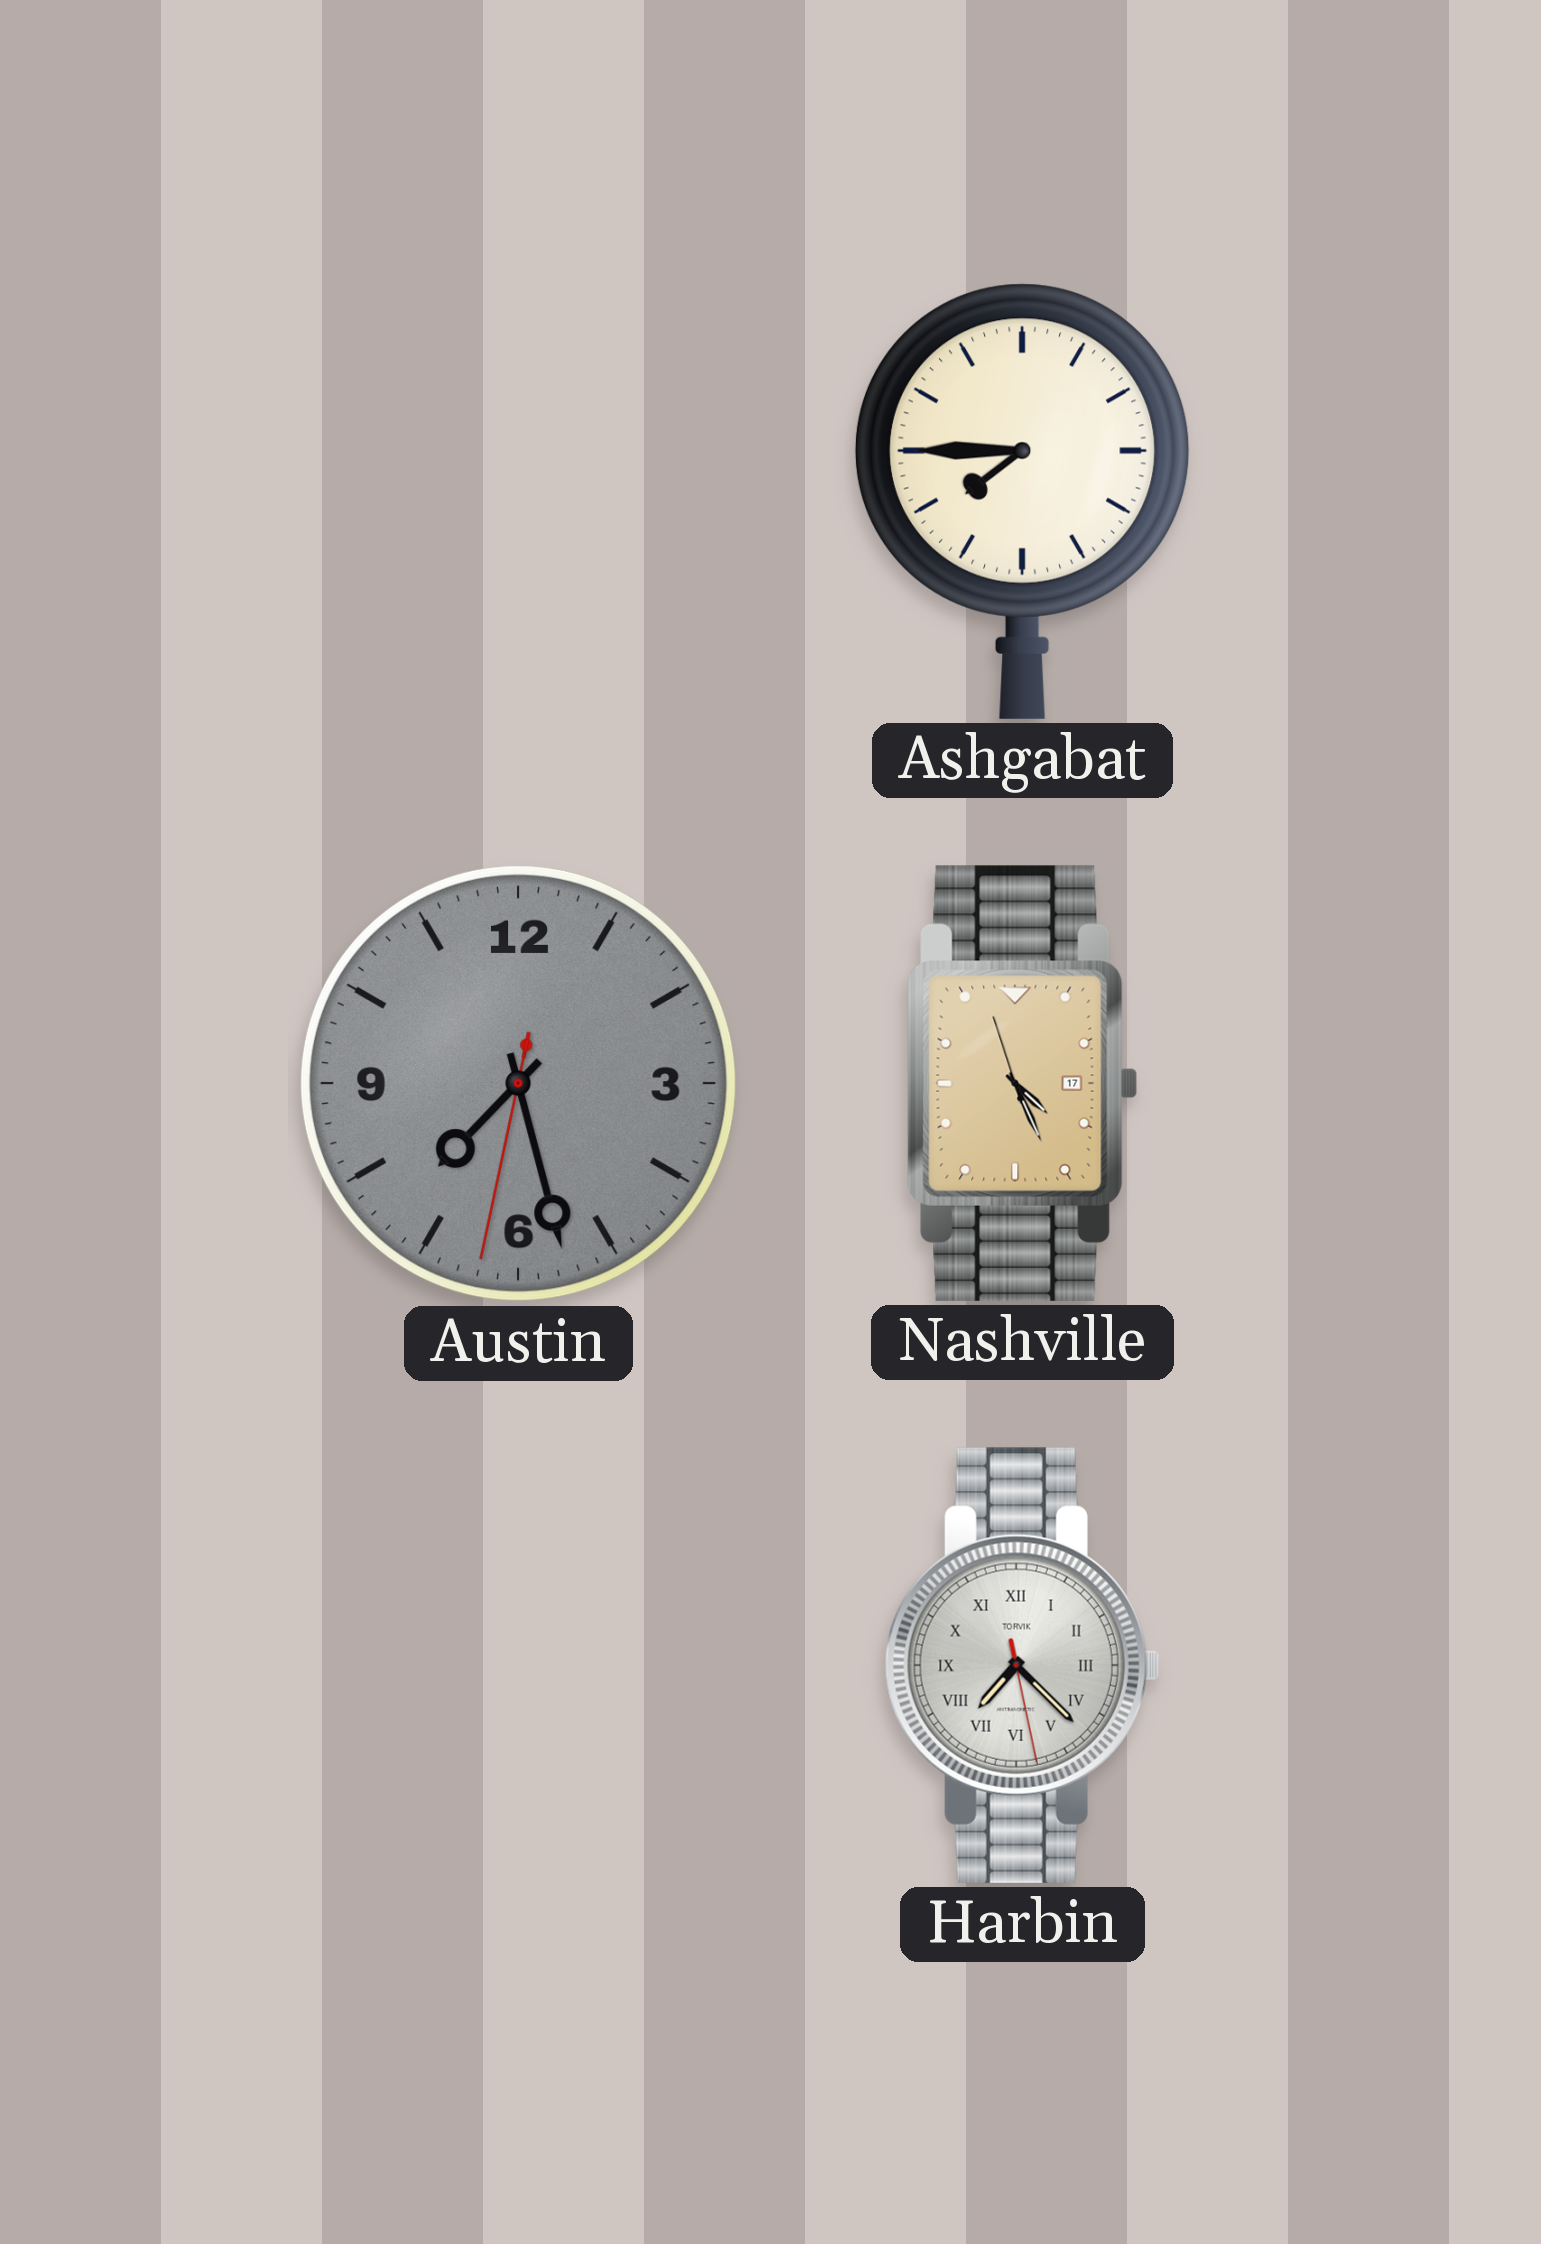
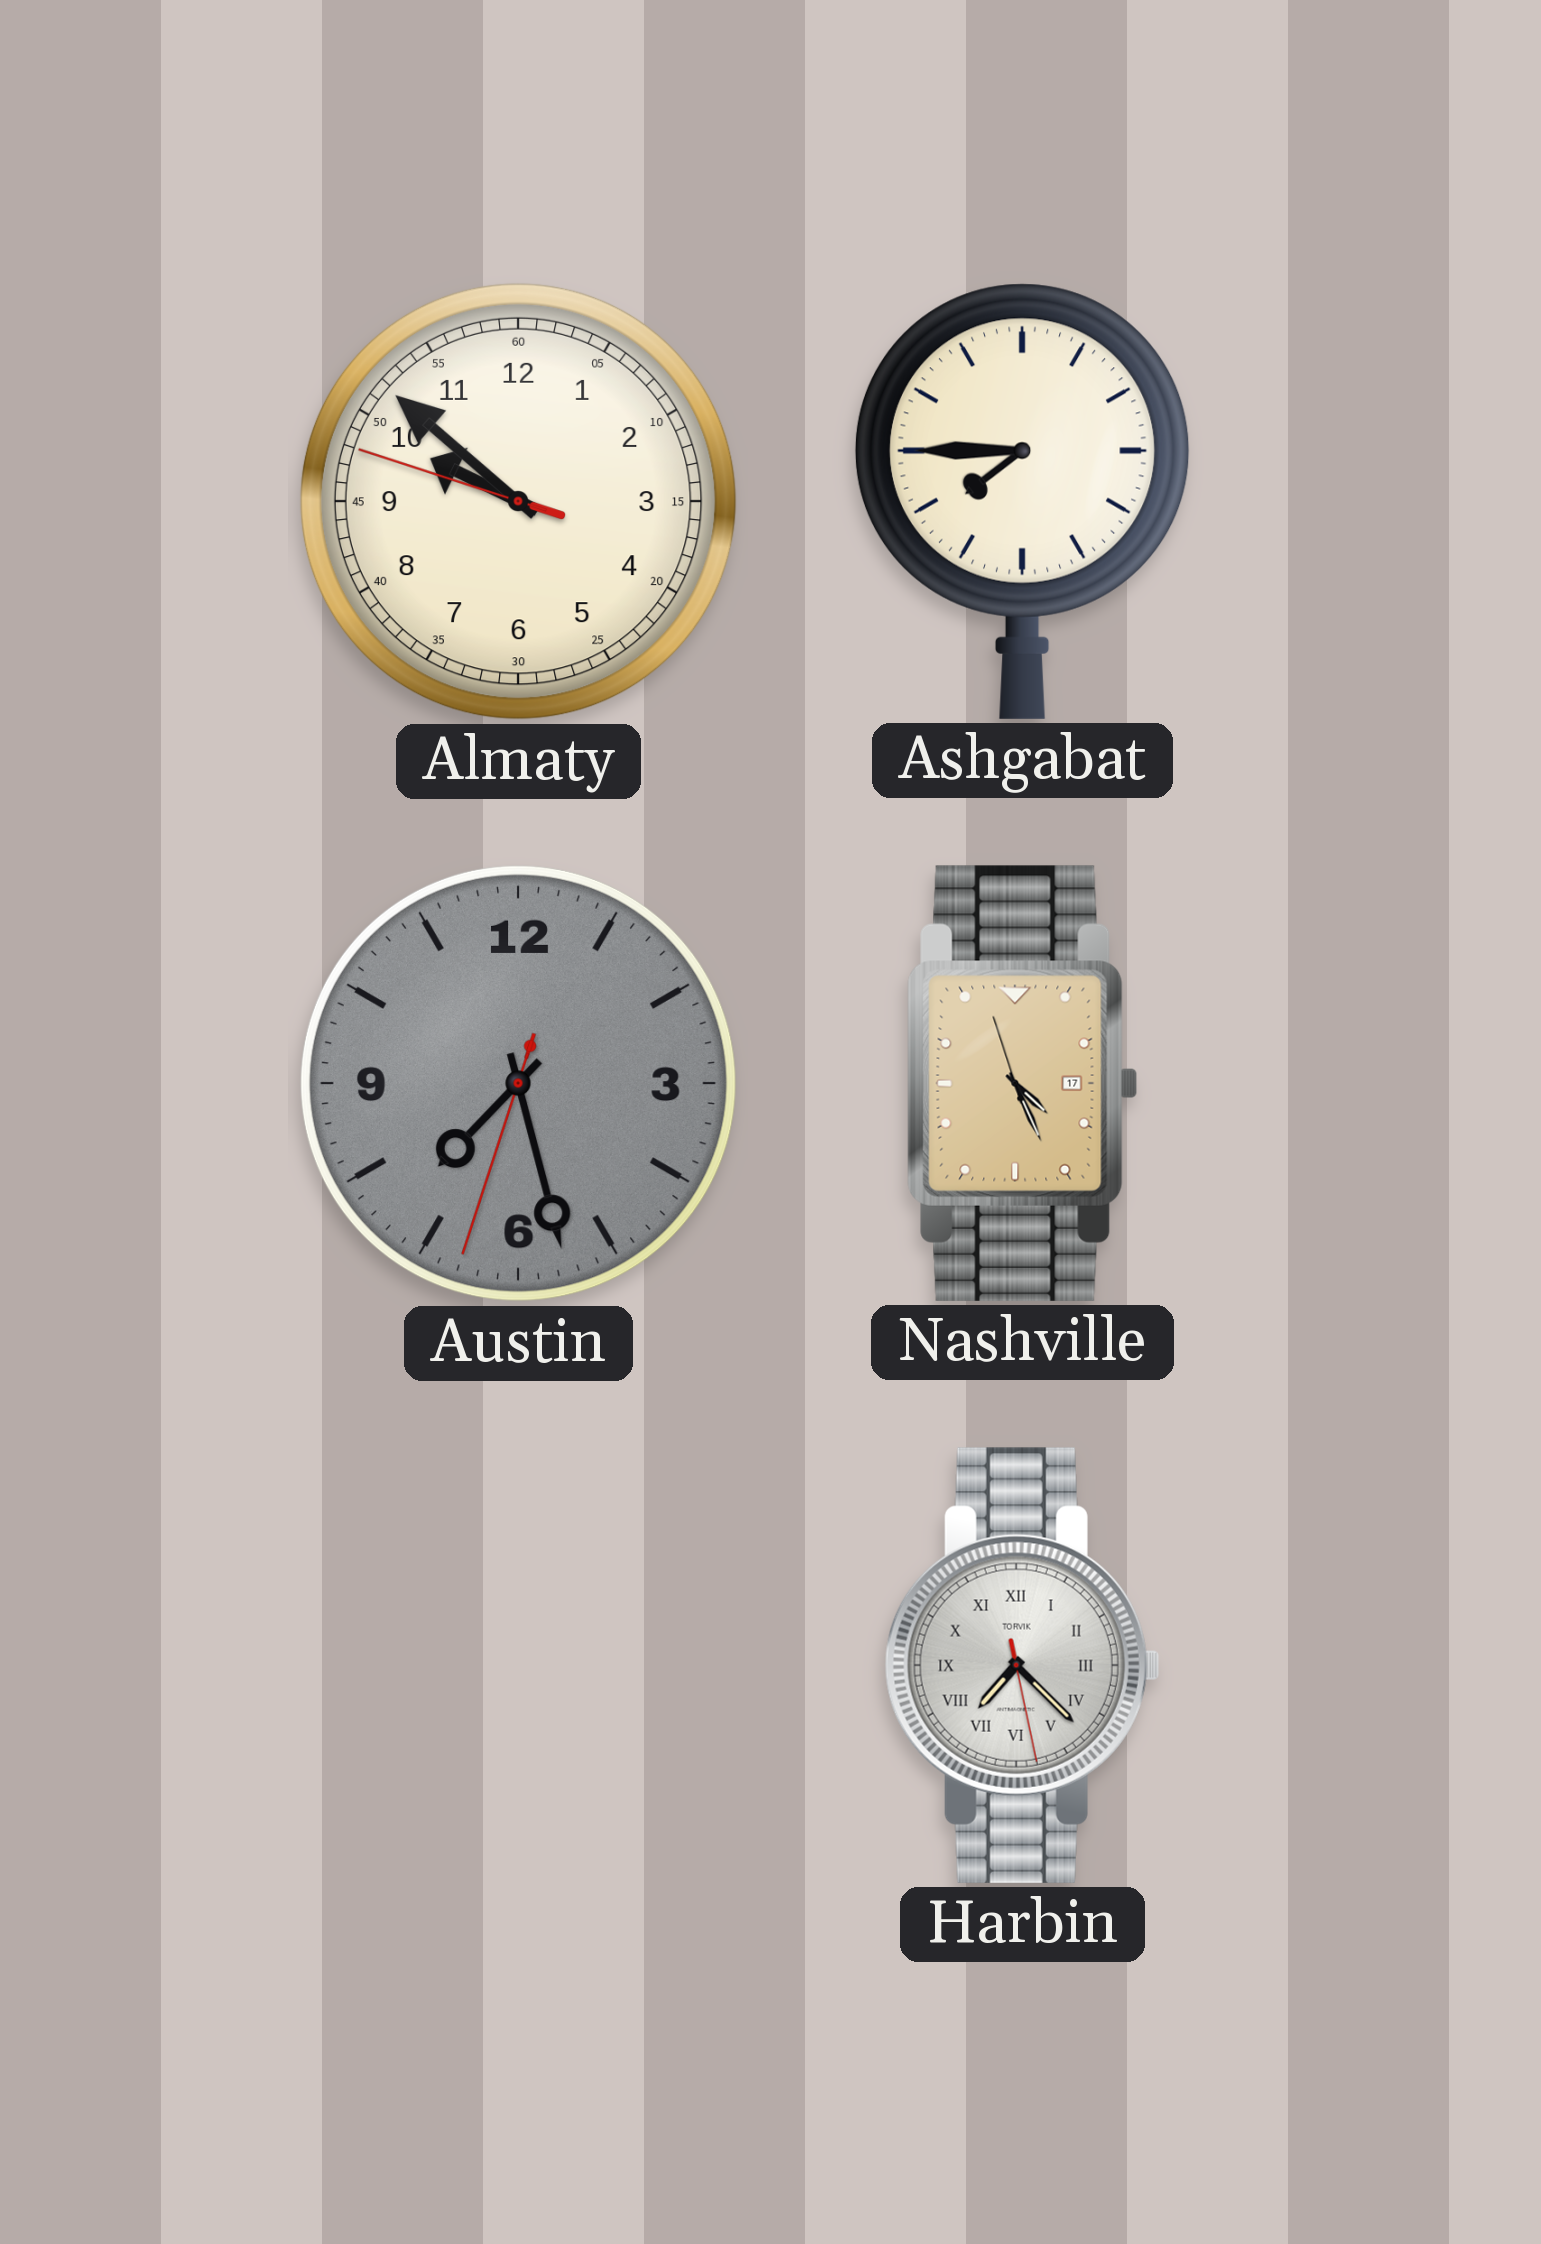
Almaty: none -> 9:51 (518, 501)
Austin: 7:27:32 -> 7:27:33 (518, 1083)
